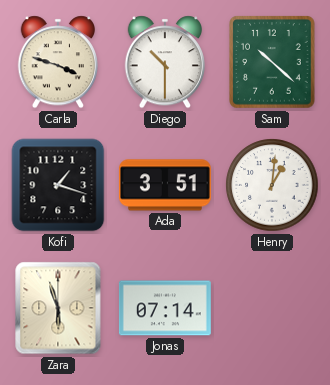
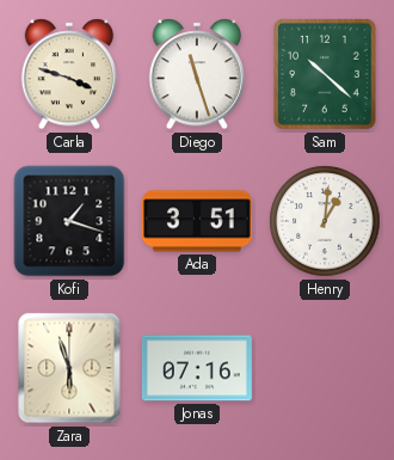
Diego: 10:30 -> 11:27 (196, 74)
Jonas: 07:14 -> 07:16 (197, 368)
